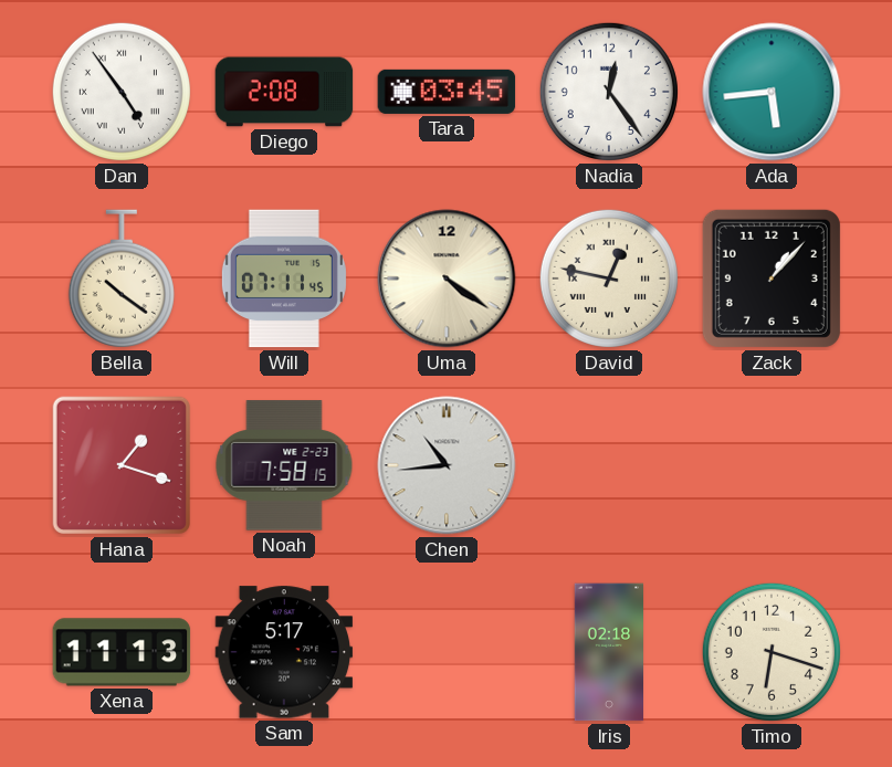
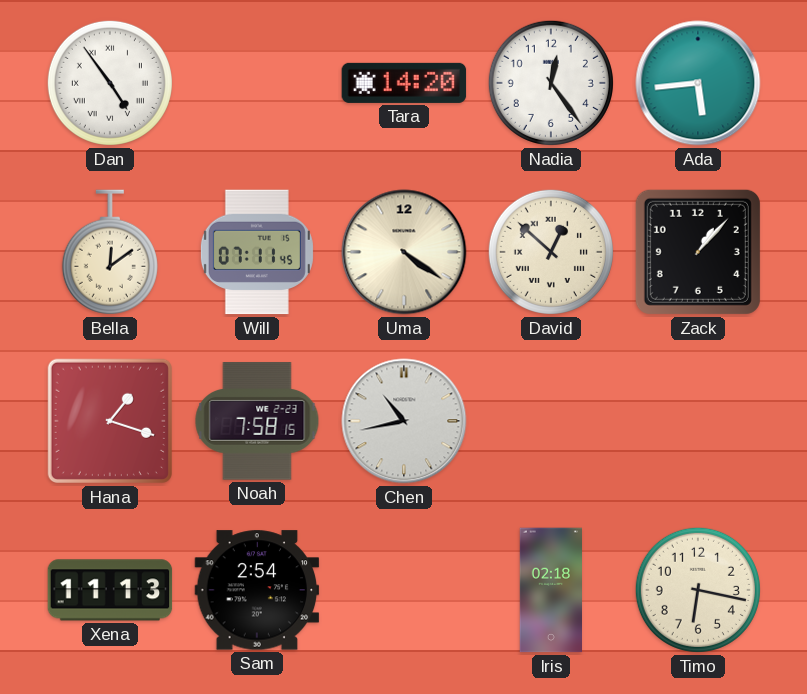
Diego: 2:08 -> none (284, 92)
Tara: 03:45 -> 14:20 (404, 83)
Bella: 10:21 -> 12:09 (110, 252)
David: 12:47 -> 12:52 (551, 252)
Chen: 10:44 -> 10:43 (404, 421)
Sam: 5:17 -> 2:54 (257, 590)
Timo: 6:18 -> 6:17 (698, 590)
